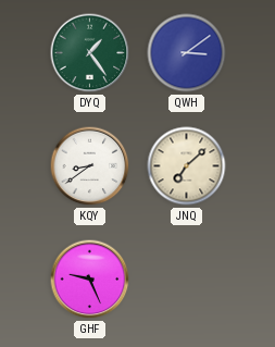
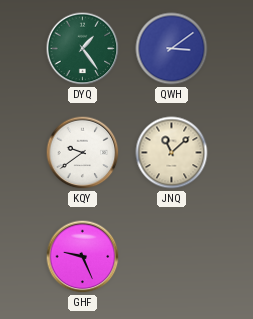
KQY: 8:39 -> 9:39 (83, 153)
JNQ: 7:08 -> 11:08 (172, 153)
